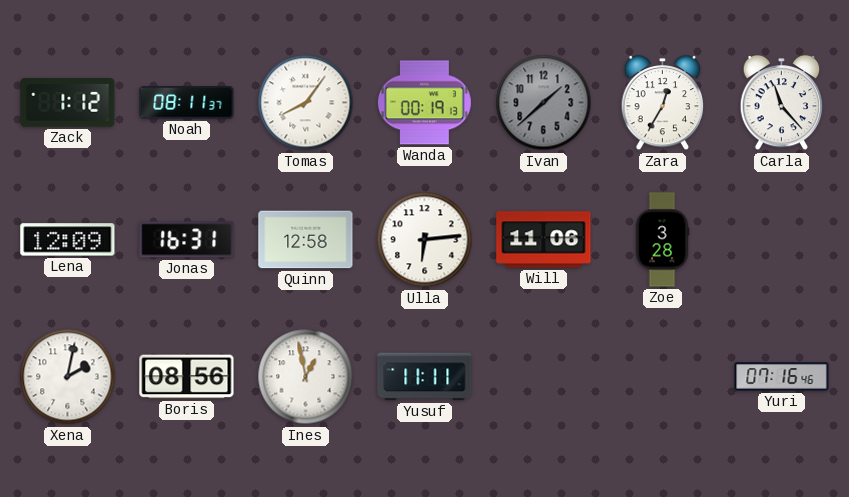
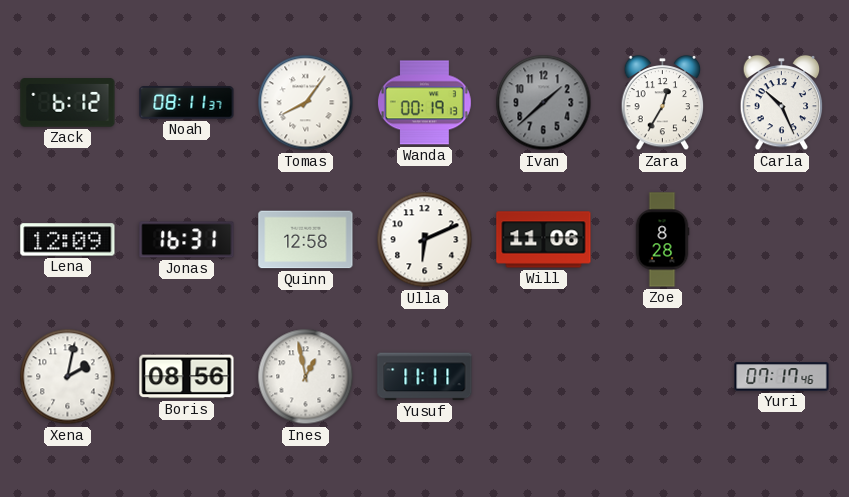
Zack: 1:12 -> 6:12 (68, 103)
Carla: 11:23 -> 10:26 (782, 103)
Ulla: 6:14 -> 6:11 (425, 240)
Zoe: 3:28 -> 8:28 (662, 240)
Yuri: 07:16 -> 07:17 (782, 377)
